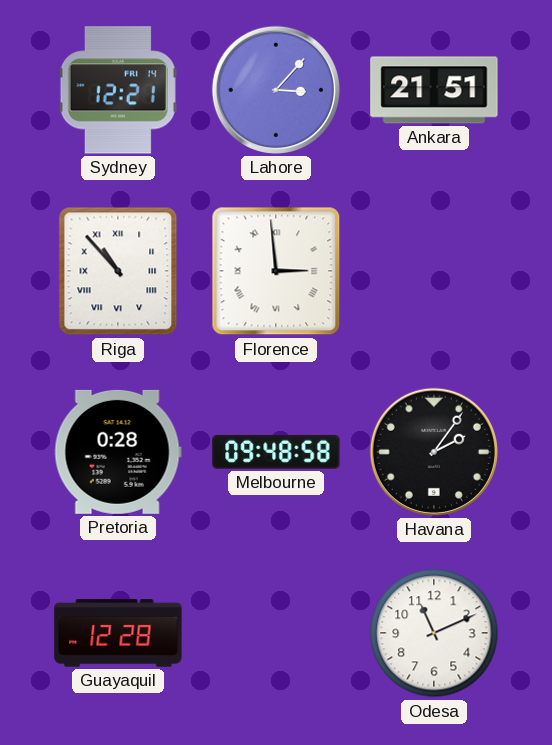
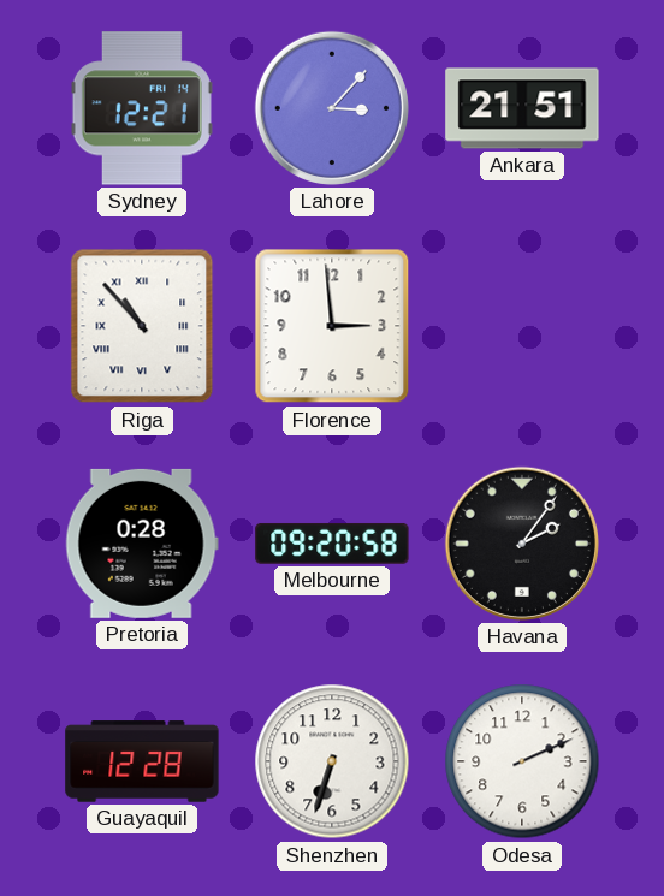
Florence numerals: Roman -> Arabic (332, 326)
Melbourne: 09:48 -> 09:20 (332, 544)
Shenzhen: none -> 6:33 (332, 761)
Odesa: 11:11 -> 2:11 (522, 761)
